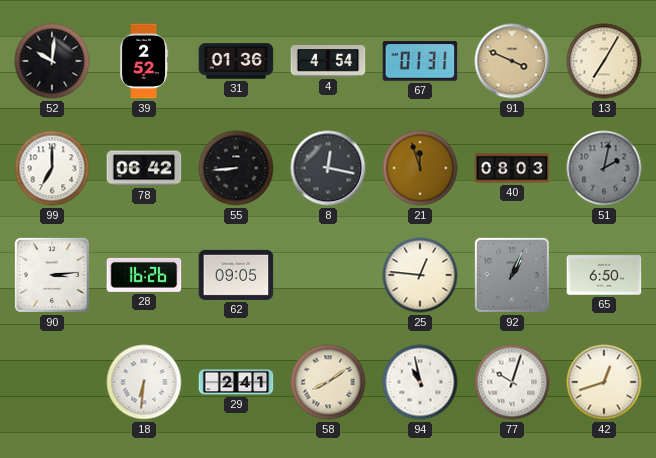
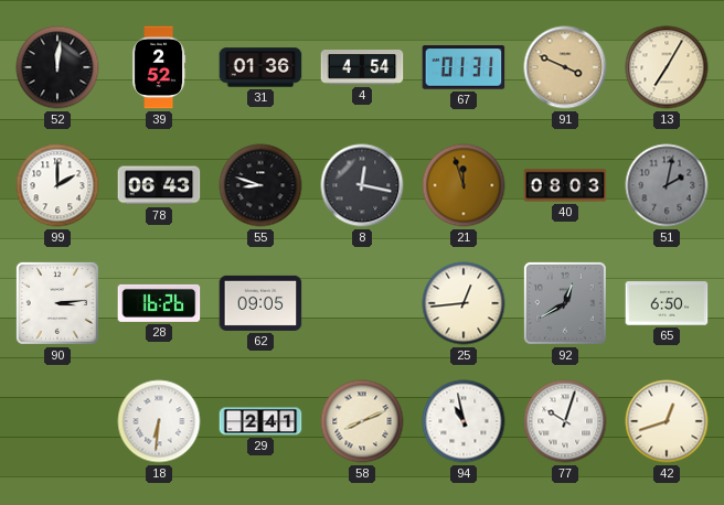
52: 10:01 -> 12:01 (57, 67)
99: 7:00 -> 2:00 (57, 185)
78: 06:42 -> 06:43 (159, 185)
55: 8:44 -> 8:48 (260, 185)
25: 12:46 -> 12:44 (464, 303)
92: 1:04 -> 12:40 (565, 303)
58: 8:09 -> 8:11 (362, 421)
